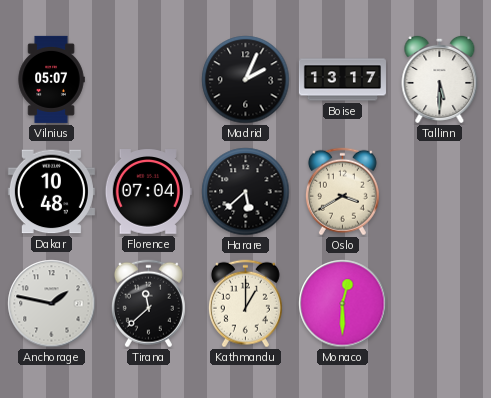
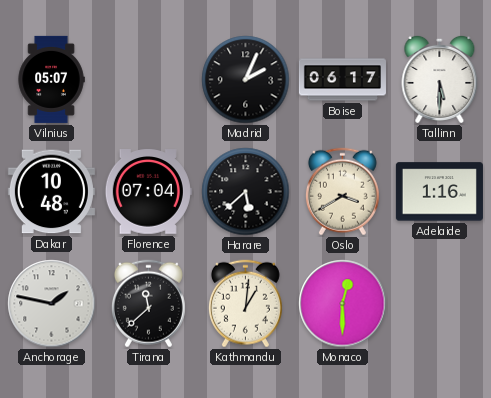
Boise: 13:17 -> 06:17 (342, 80)
Adelaide: none -> 1:16 (439, 192)
Kathmandu: 1:00 -> 1:01 (245, 304)
